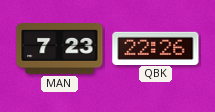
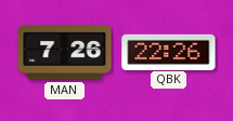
MAN: 7:23 -> 7:26 (65, 53)
